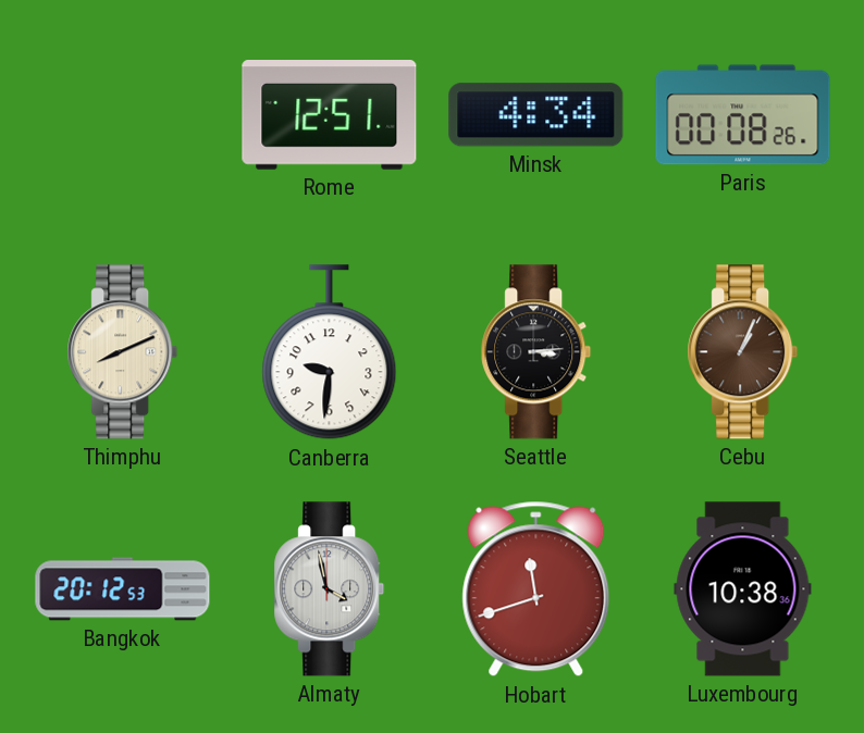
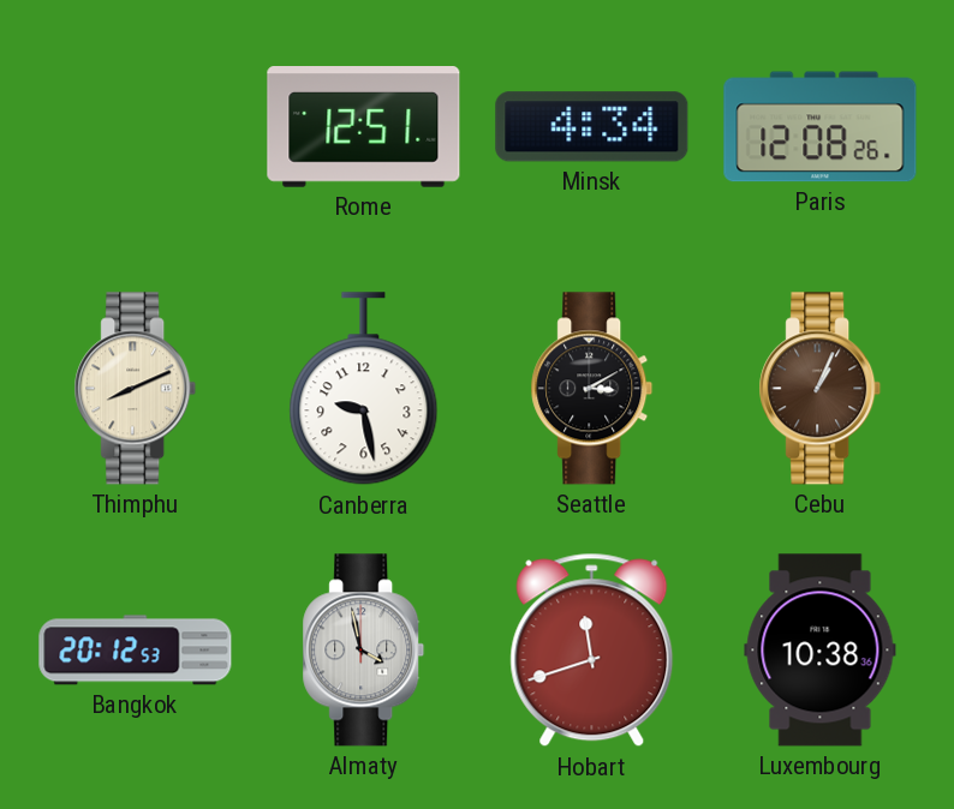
Paris: 00:08 -> 12:08 (821, 127)
Canberra: 9:31 -> 9:28 (364, 389)
Seattle: 3:14 -> 3:10 (592, 389)
